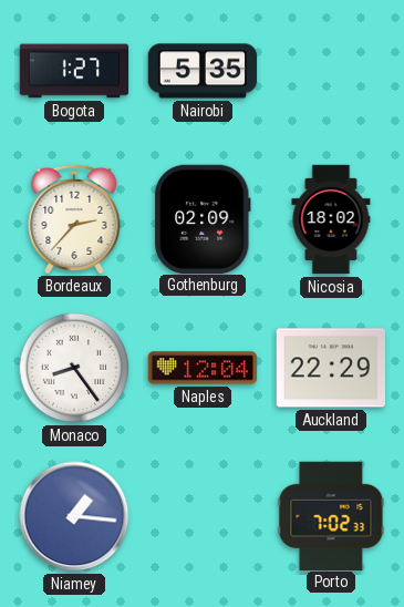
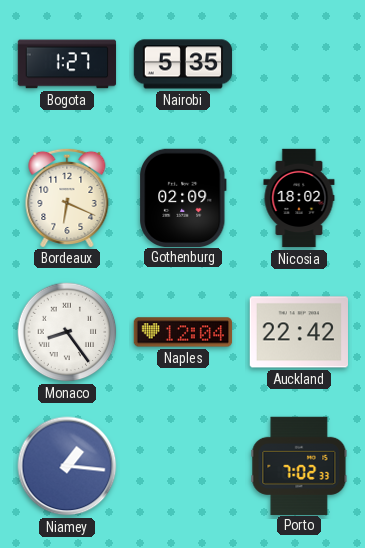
Bordeaux: 2:37 -> 6:19 (67, 197)
Auckland: 22:29 -> 22:42 (298, 332)
